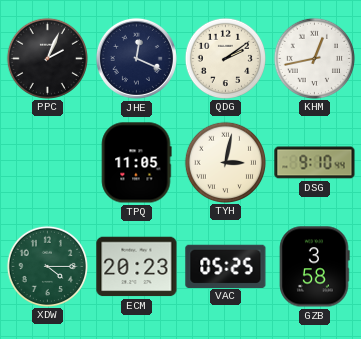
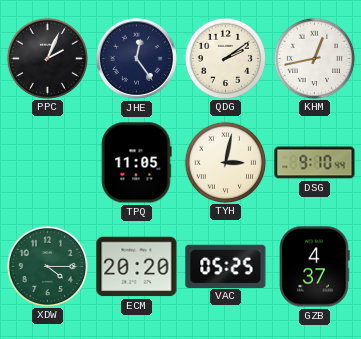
JHE: 12:19 -> 12:24 (136, 58)
ECM: 20:23 -> 20:20 (137, 267)
GZB: 3:58 -> 4:37 (314, 267)
